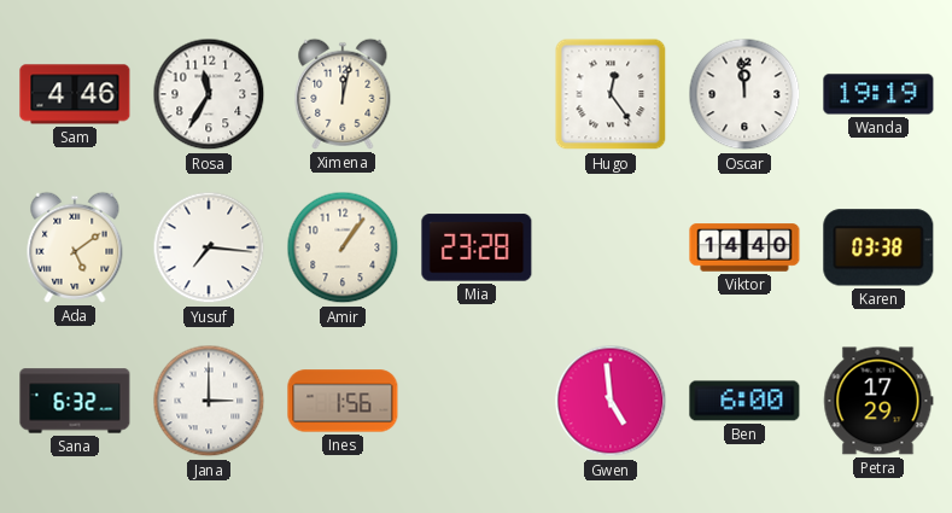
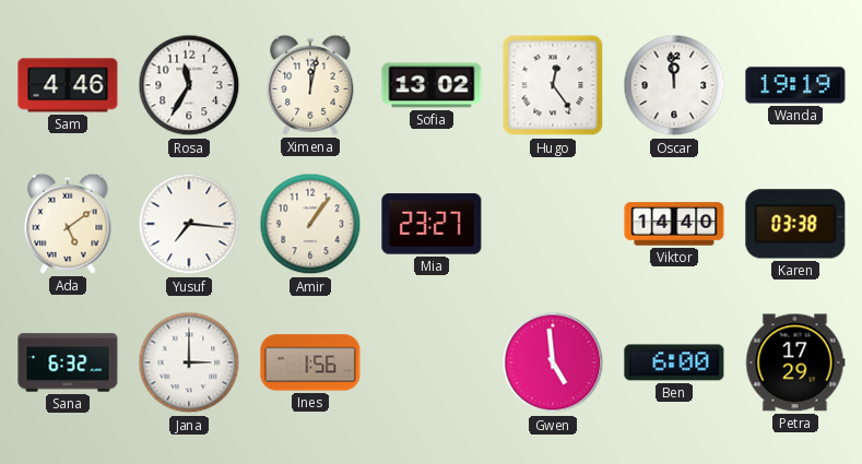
Sofia: none -> 13:02 (432, 85)
Mia: 23:28 -> 23:27 (432, 224)
